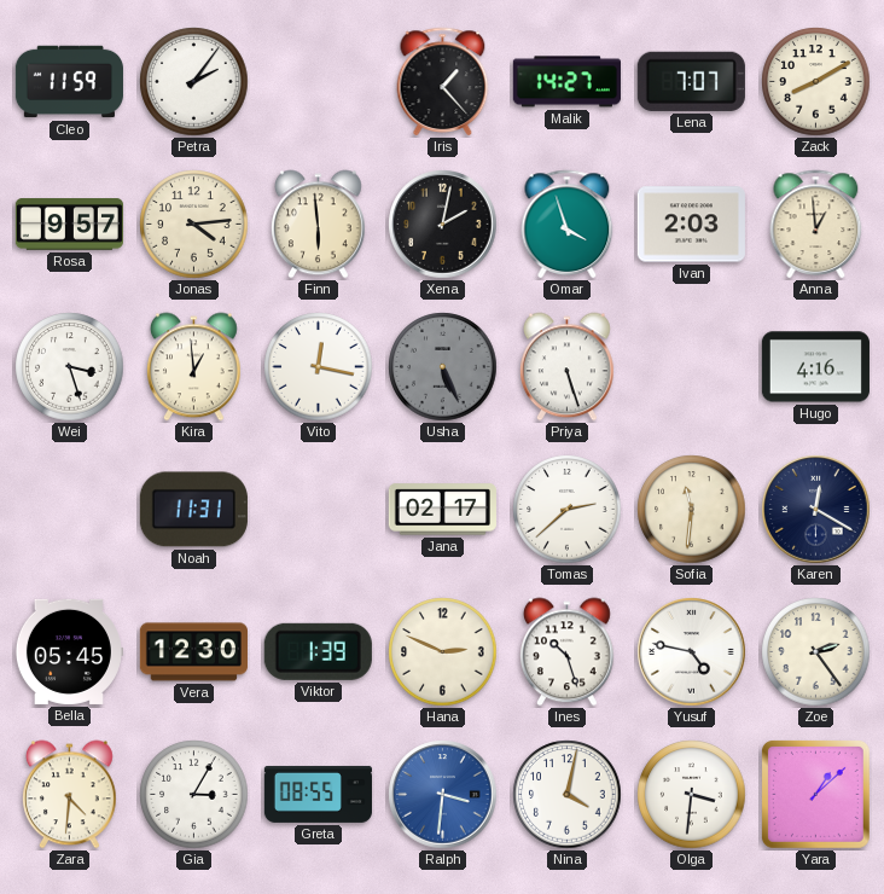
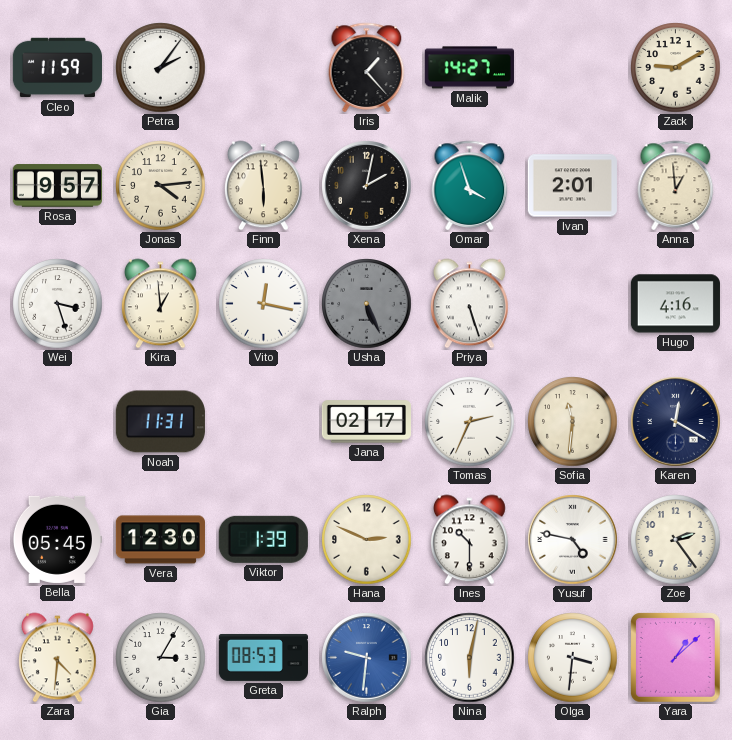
Lena: 7:07 -> none (691, 81)
Zack: 8:10 -> 9:10 (676, 68)
Ivan: 2:03 -> 2:01 (572, 186)
Tomas: 2:38 -> 2:34 (470, 422)
Ines: 10:27 -> 10:30 (470, 540)
Greta: 08:55 -> 08:53 (263, 657)
Ralph: 3:31 -> 9:31 (367, 658)
Nina: 4:02 -> 6:02 (470, 658)
